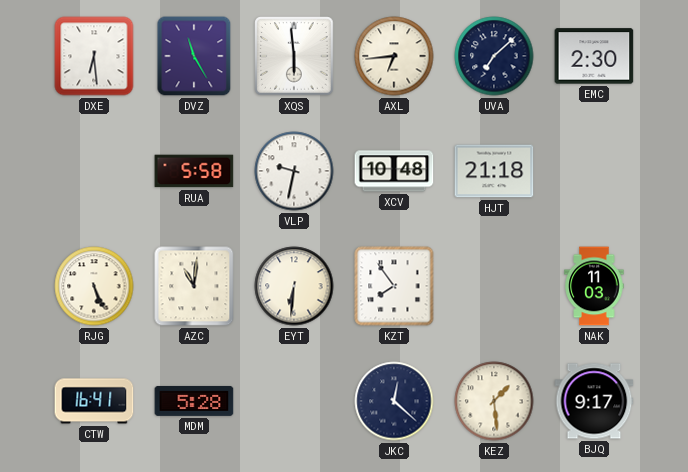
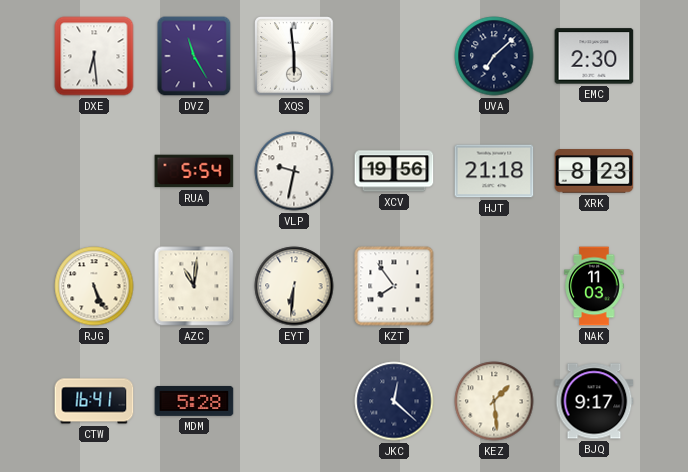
AXL: 6:44 -> none (394, 56)
RUA: 5:58 -> 5:54 (194, 171)
XCV: 10:48 -> 19:56 (394, 171)
XRK: none -> 8:23 (594, 171)
